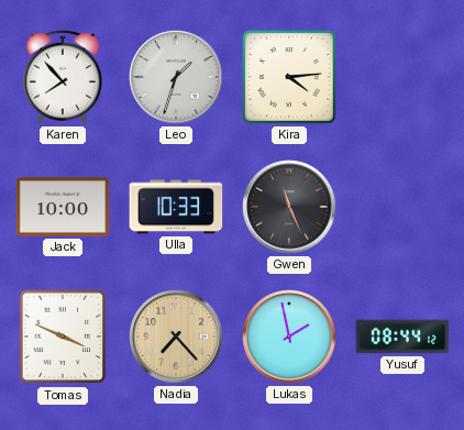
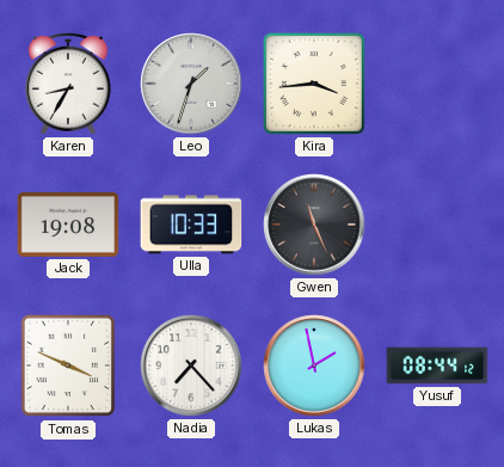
Karen: 7:53 -> 8:35 (68, 84)
Kira: 4:14 -> 3:44 (314, 84)
Jack: 10:00 -> 19:08 (68, 225)
Nadia dial: champagne -> white (191, 365)
